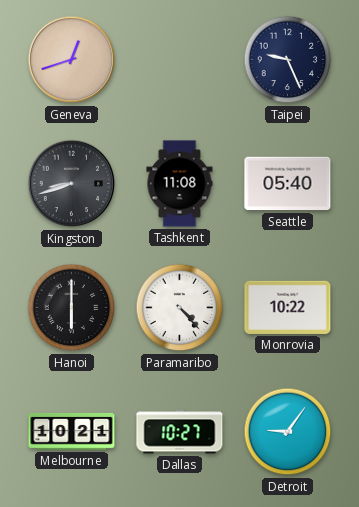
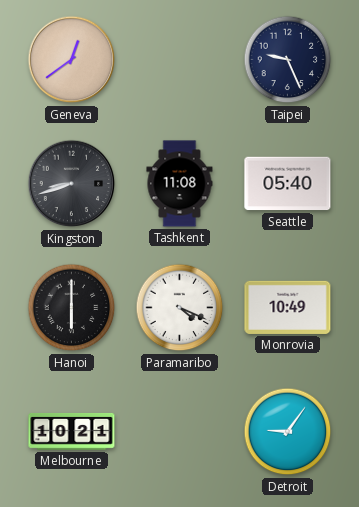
Geneva: 12:42 -> 12:39 (72, 60)
Paramaribo: 4:23 -> 4:19 (180, 308)
Monrovia: 10:22 -> 10:49 (288, 307)
Dallas: 10:27 -> none (180, 432)
